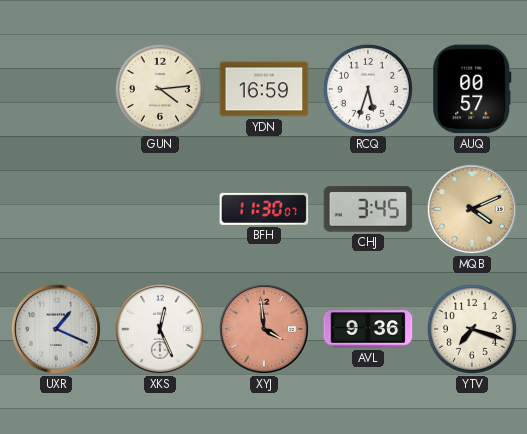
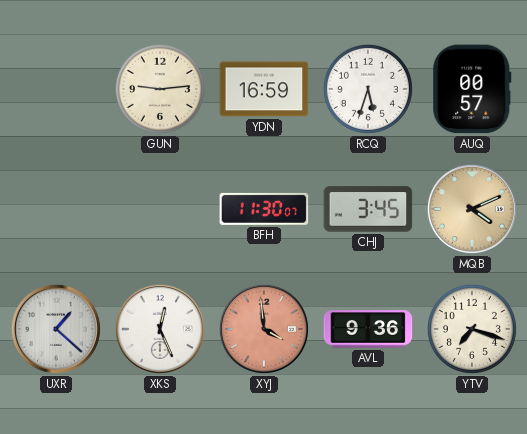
GUN: 4:14 -> 9:14 (160, 89)
UXR: 1:19 -> 1:22 (56, 329)
